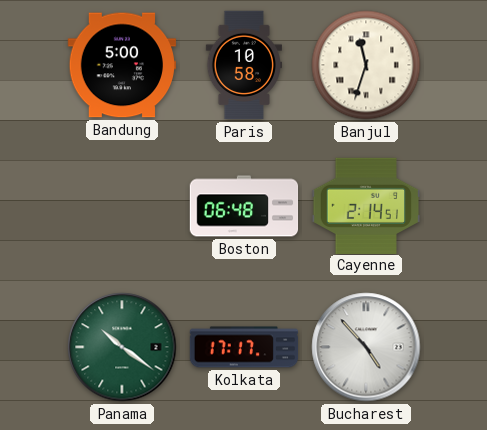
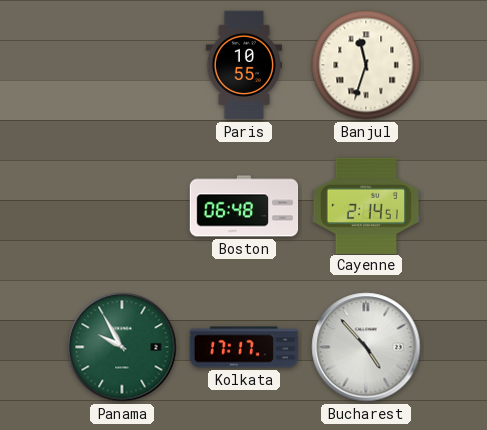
Bandung: 5:00 -> none (122, 65)
Paris: 10:58 -> 10:55 (243, 65)
Panama: 10:21 -> 9:55 (122, 347)
